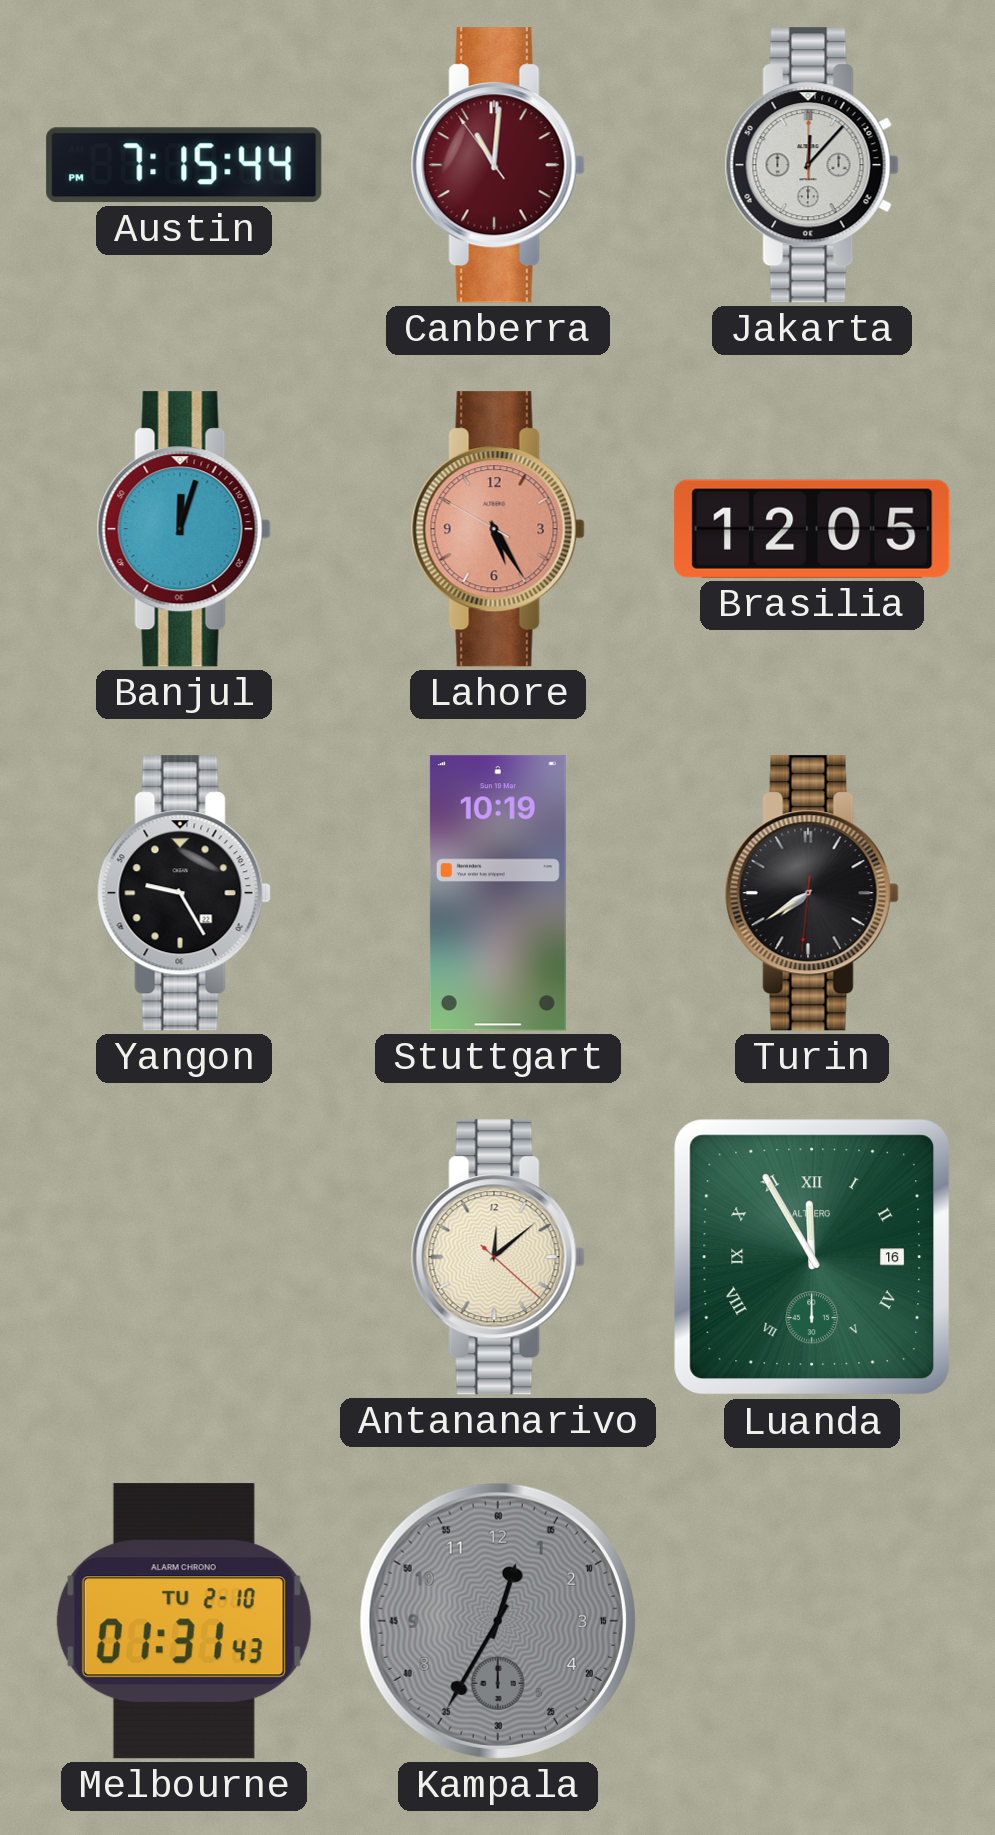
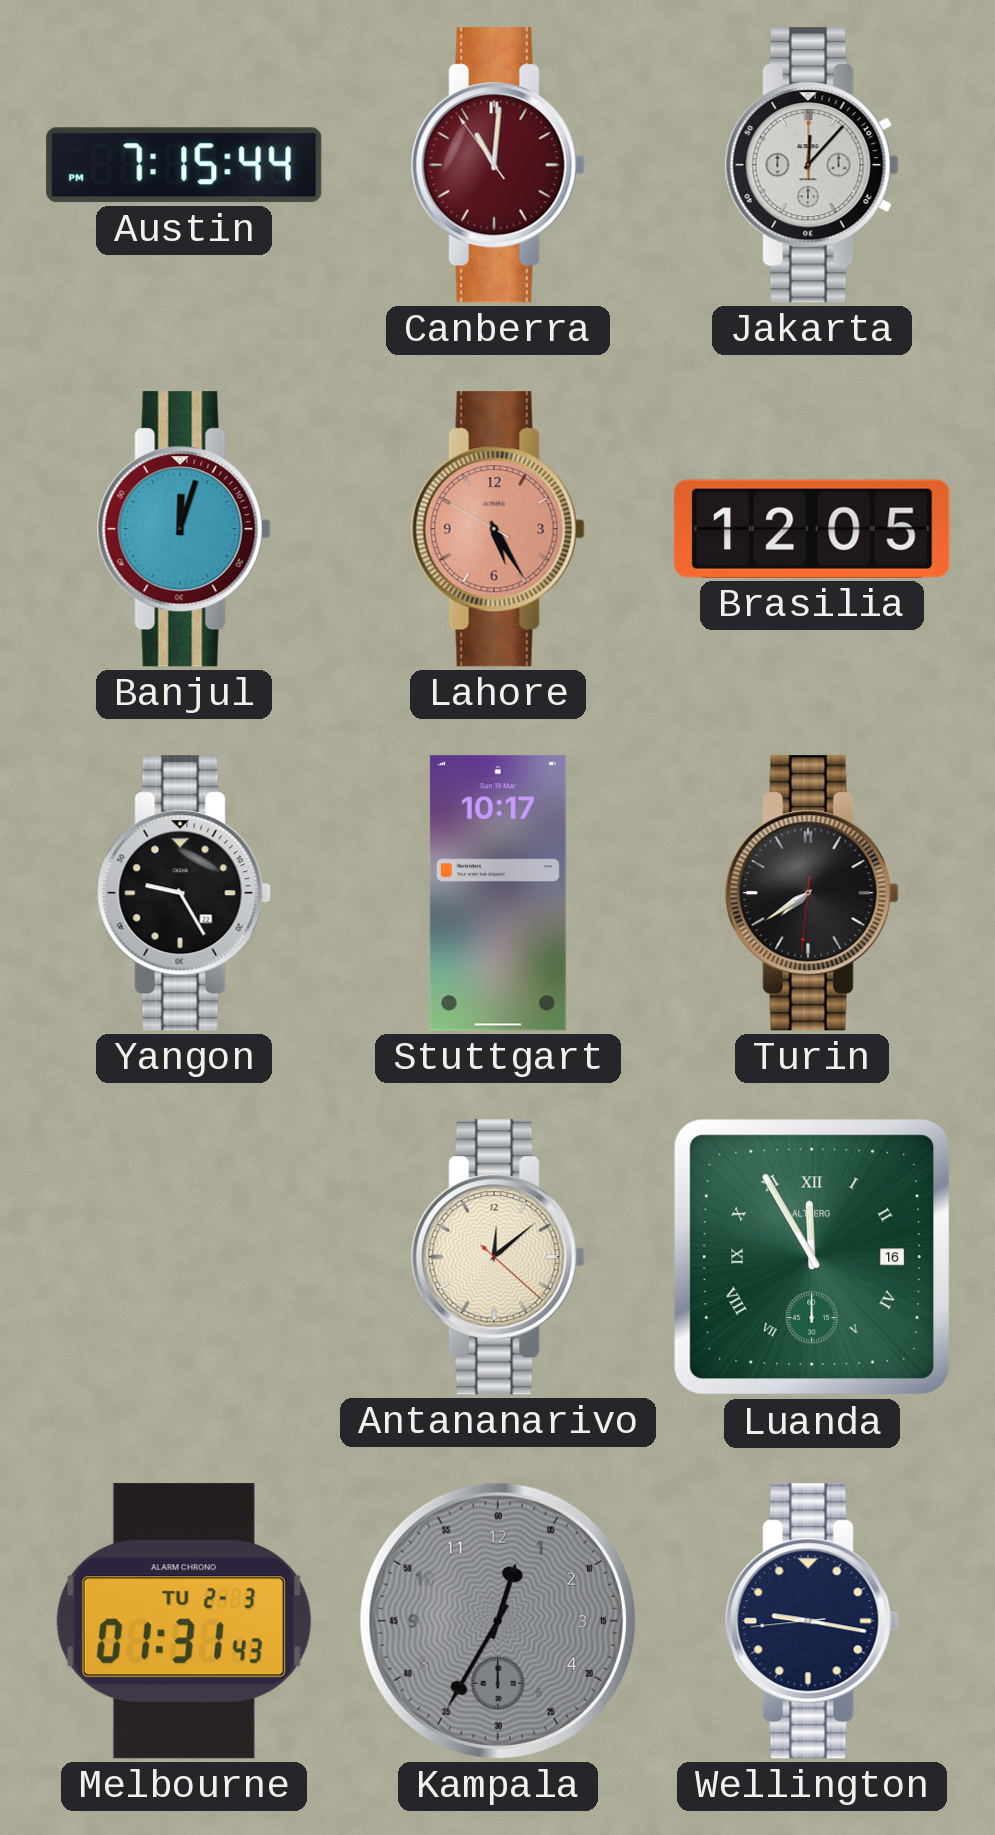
Stuttgart: 10:19 -> 10:17 (498, 893)
Melbourne date: TU 2-10 -> TU 2-3 (184, 1621)
Wellington: none -> 9:16 (812, 1621)
